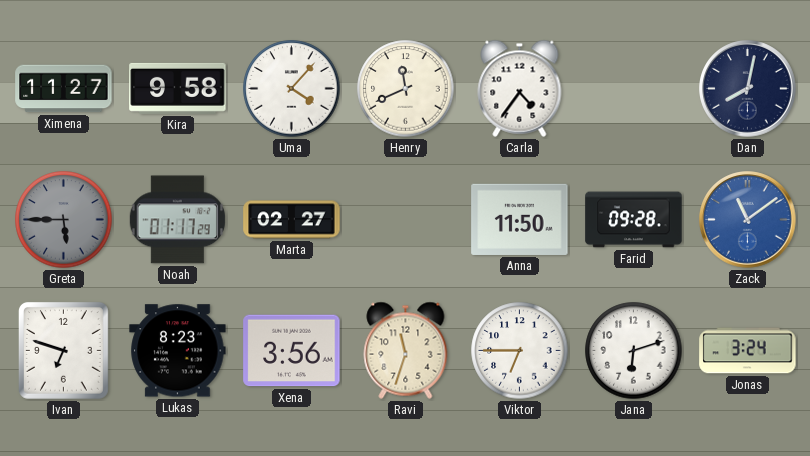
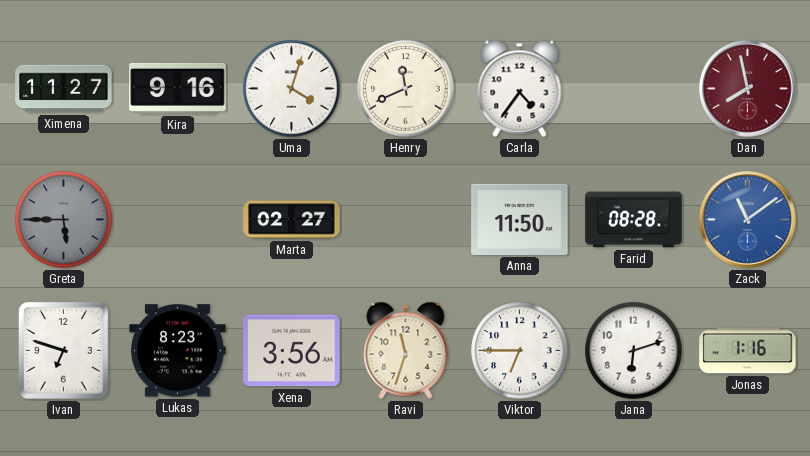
Kira: 9:58 -> 9:16 (178, 88)
Uma: 4:07 -> 4:03 (292, 89)
Dan: 8:02 -> 7:58 (748, 89)
Dan dial: navy -> burgundy (748, 89)
Noah: 01:17 -> none (177, 220)
Farid: 09:28 -> 08:28 (634, 220)
Jonas: 3:24 -> 1:16 (748, 351)
